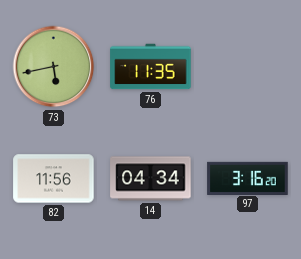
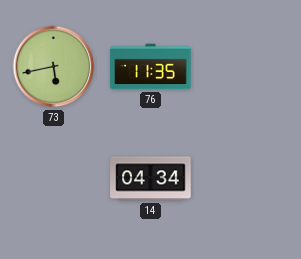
82: 11:56 -> none (54, 179)
97: 3:16 -> none (248, 178)
